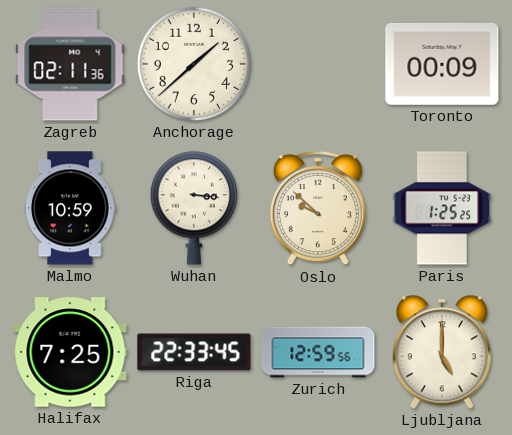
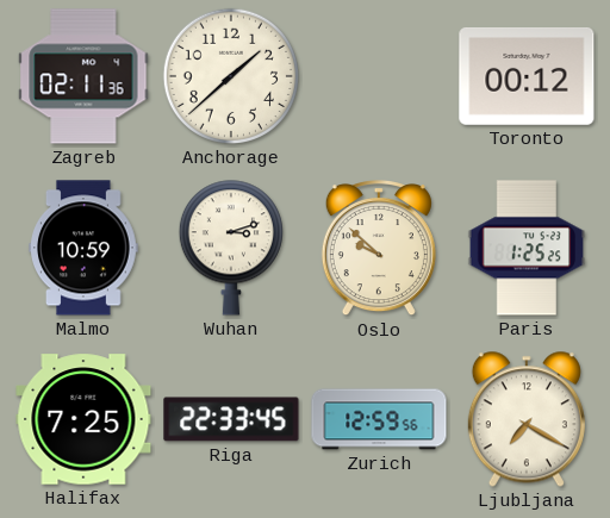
Toronto: 00:09 -> 00:12 (527, 76)
Wuhan: 3:16 -> 3:12 (231, 248)
Ljubljana: 5:00 -> 7:20 (527, 419)
